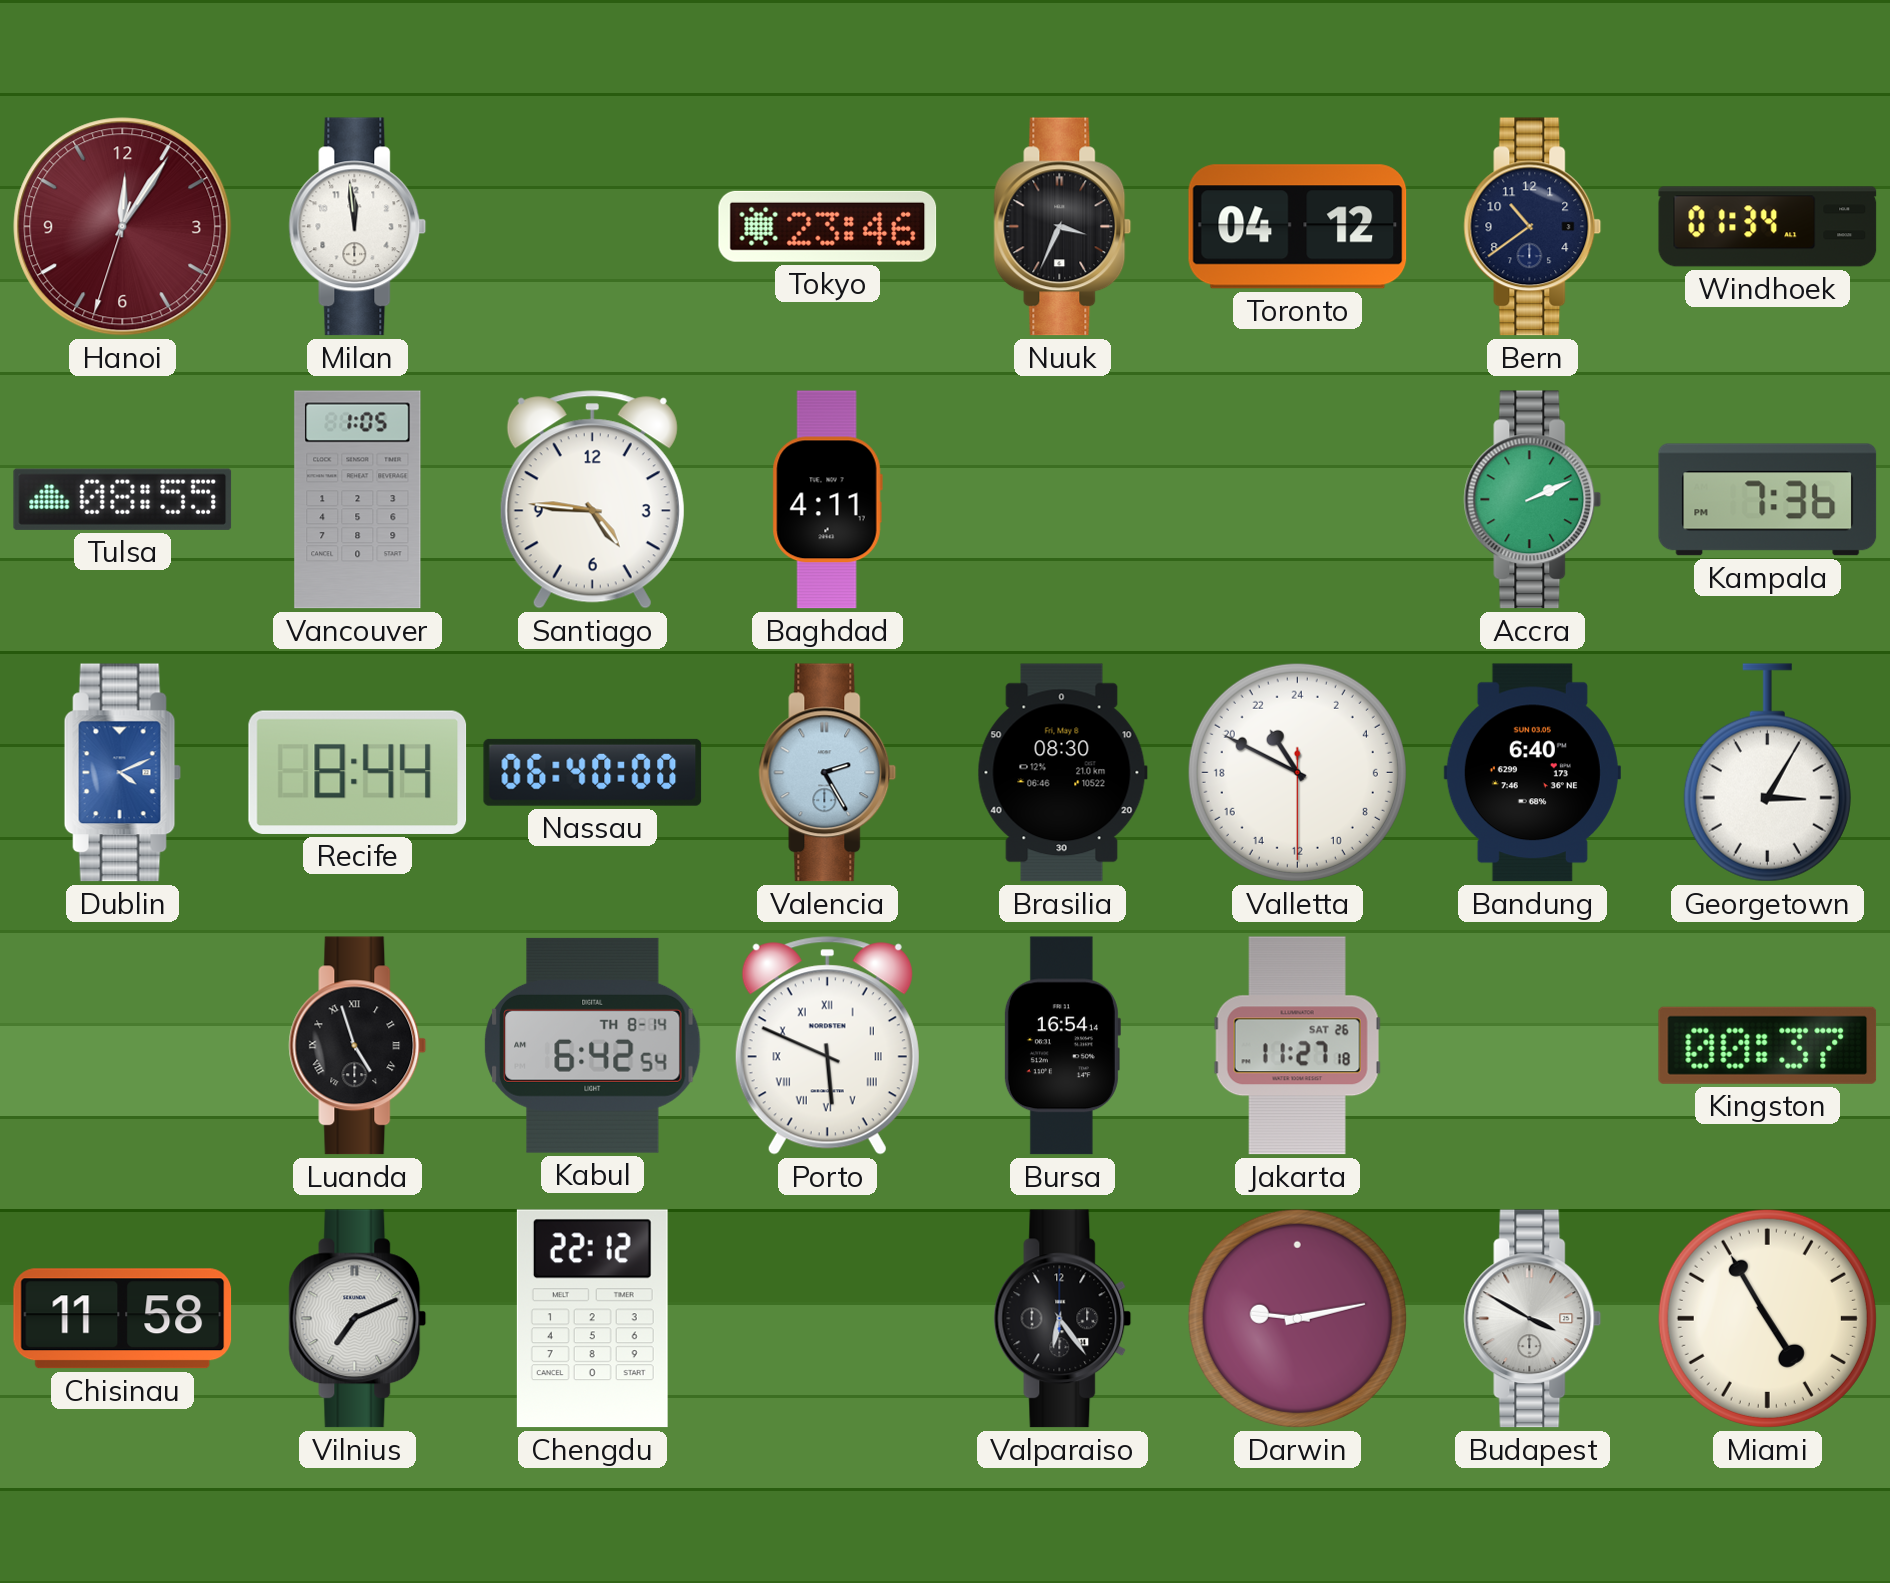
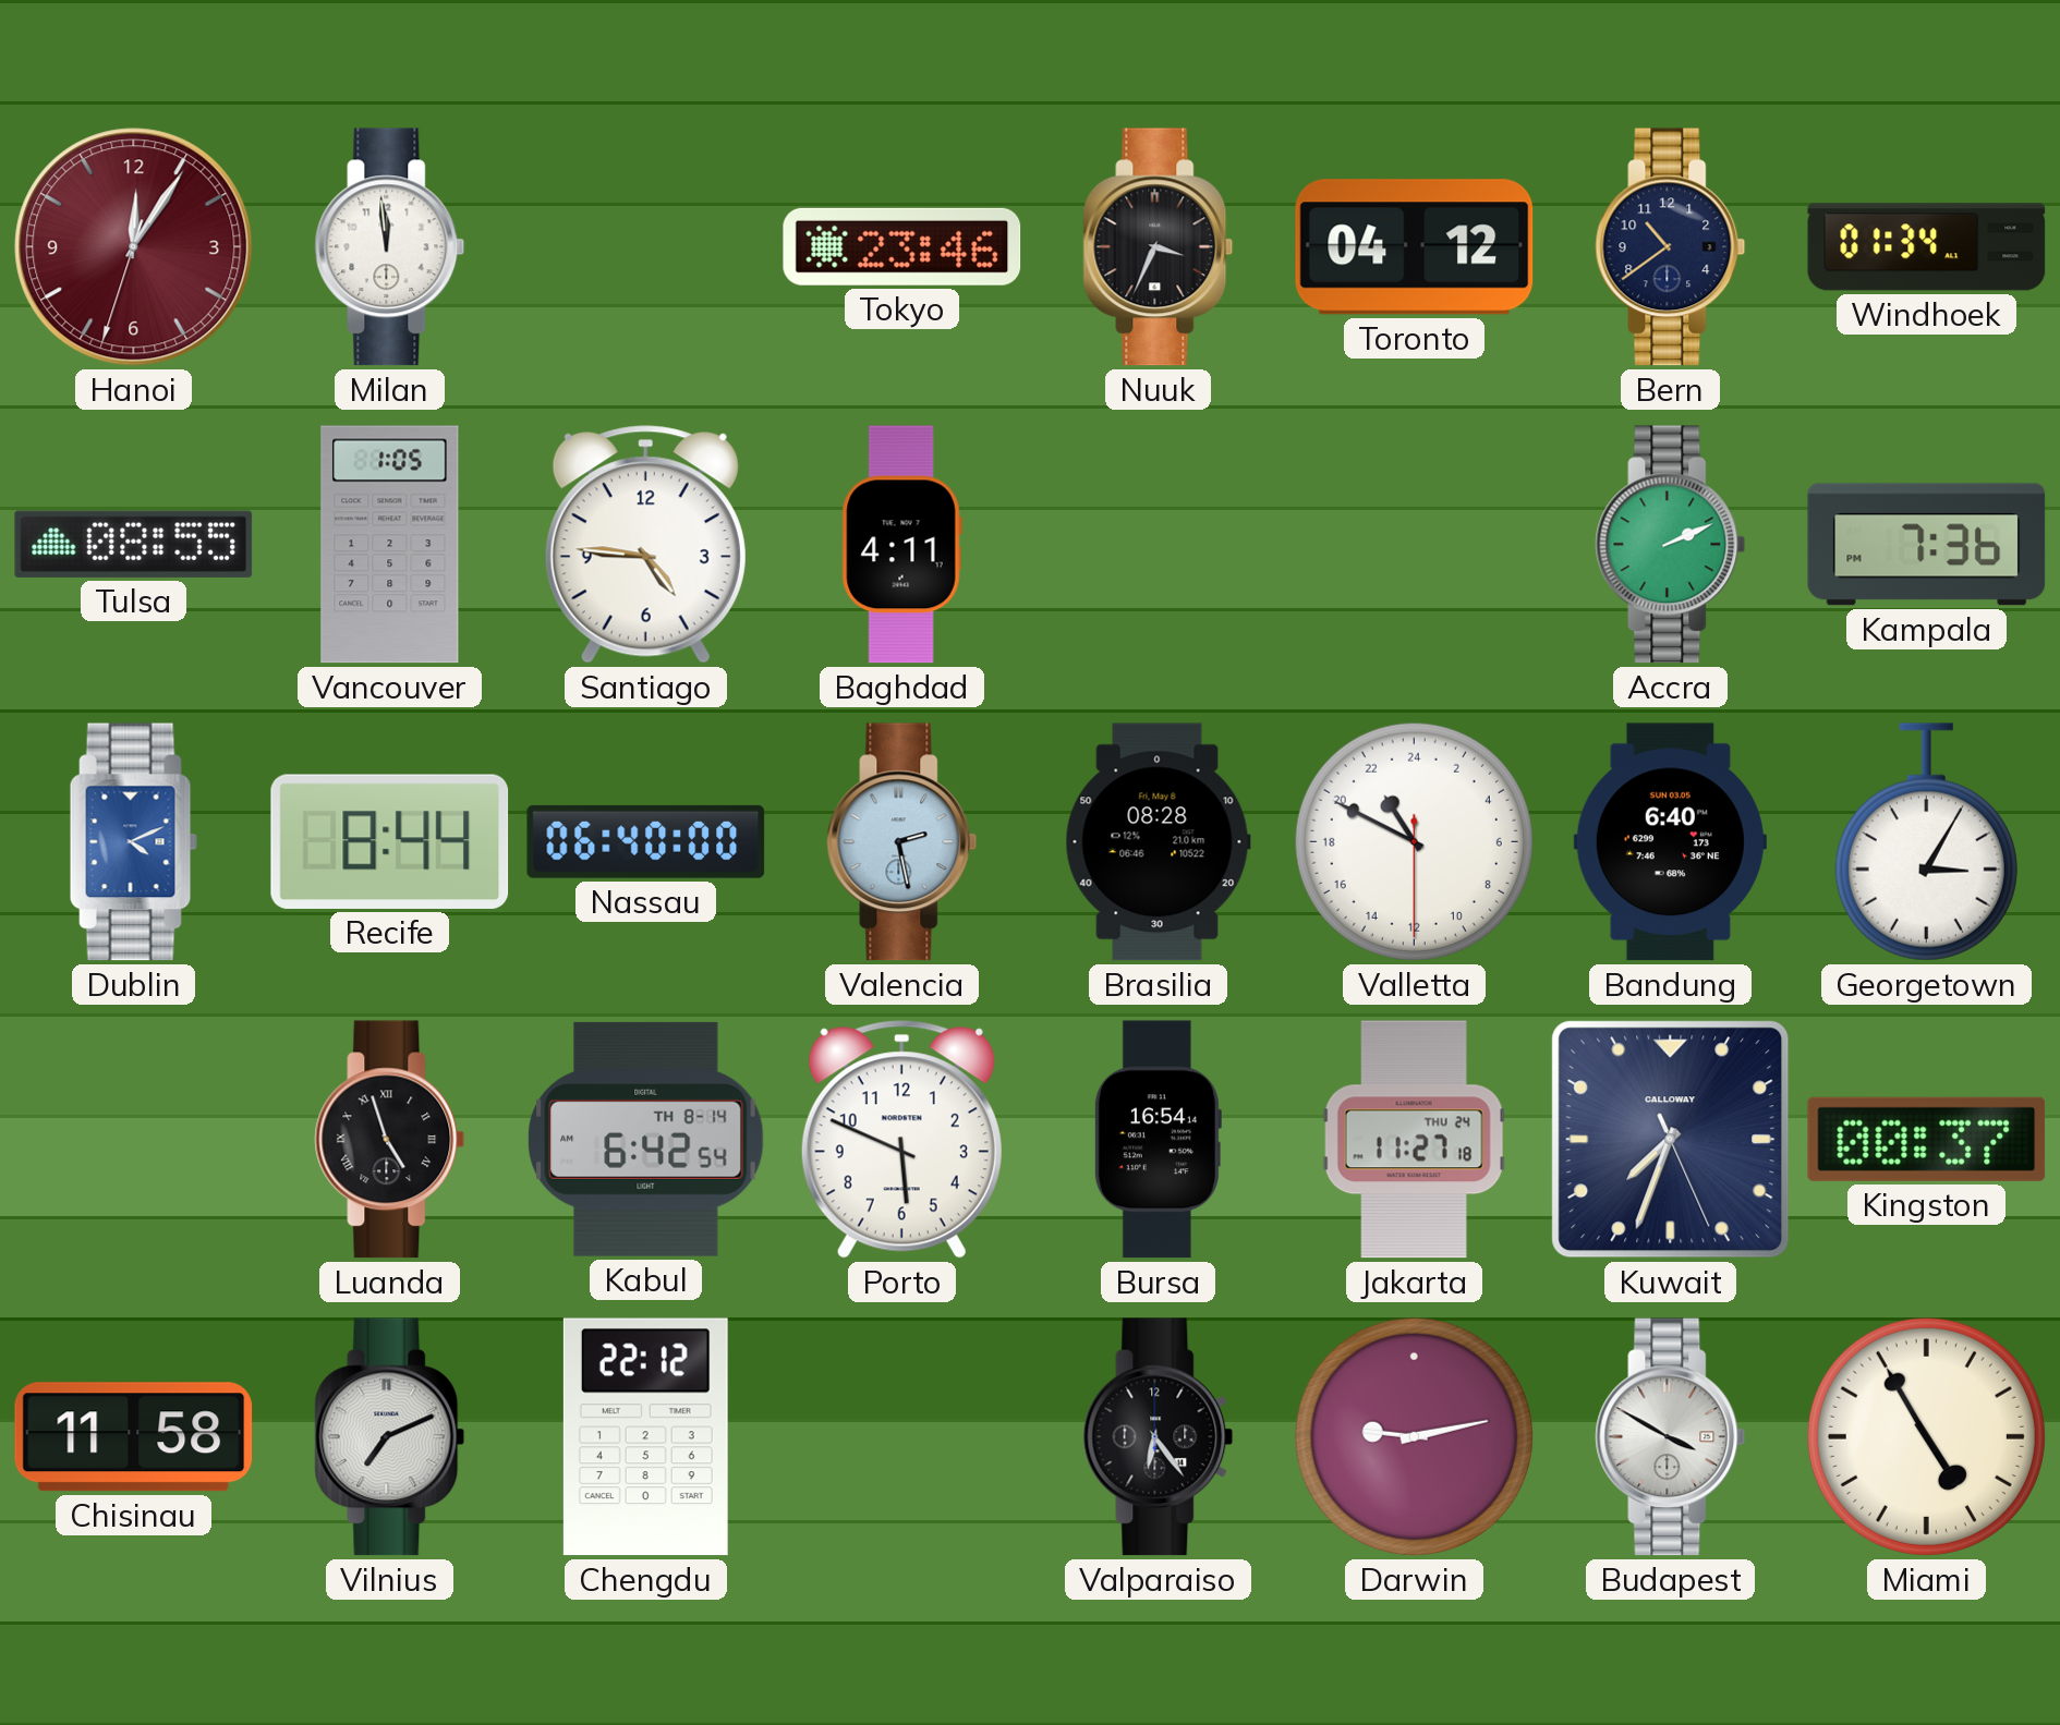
Valencia: 2:25 -> 2:28 (902, 842)
Brasilia: 08:30 -> 08:28 (1158, 842)
Porto numerals: Roman -> Arabic (901, 1140)
Jakarta date: SAT 26 -> THU 24 (1414, 1140)
Kuwait: none -> 7:33 (1671, 1140)
